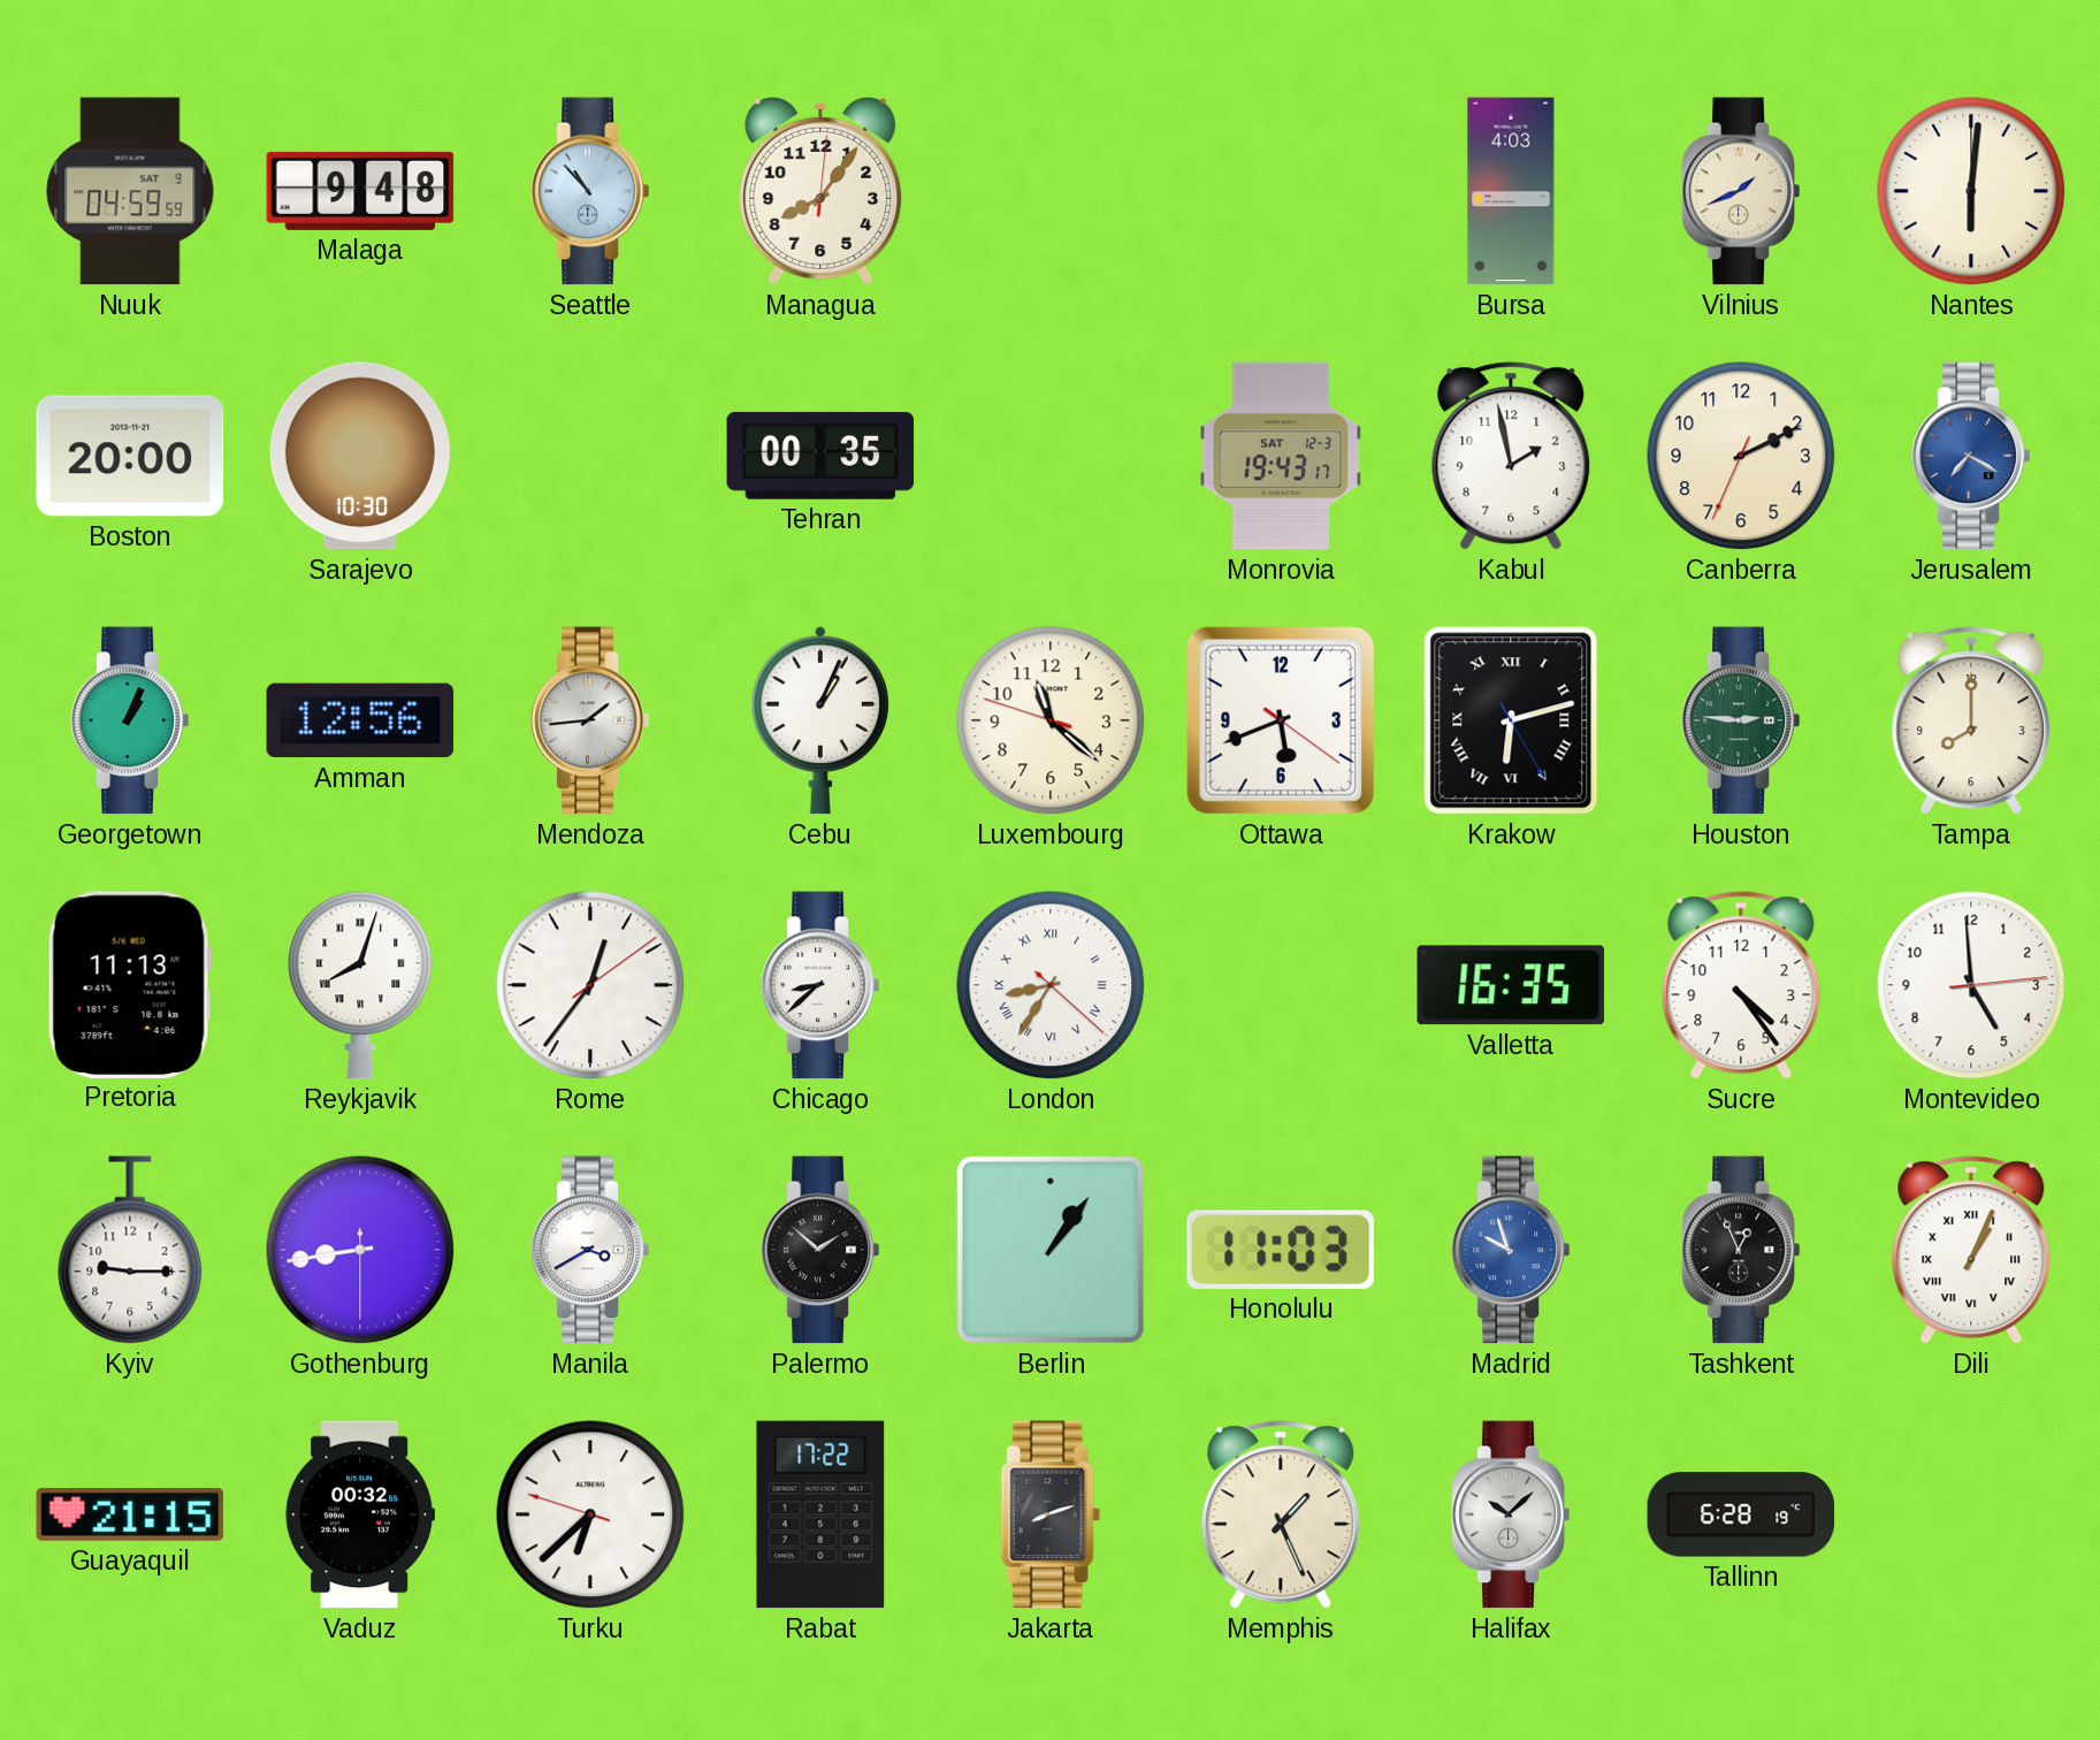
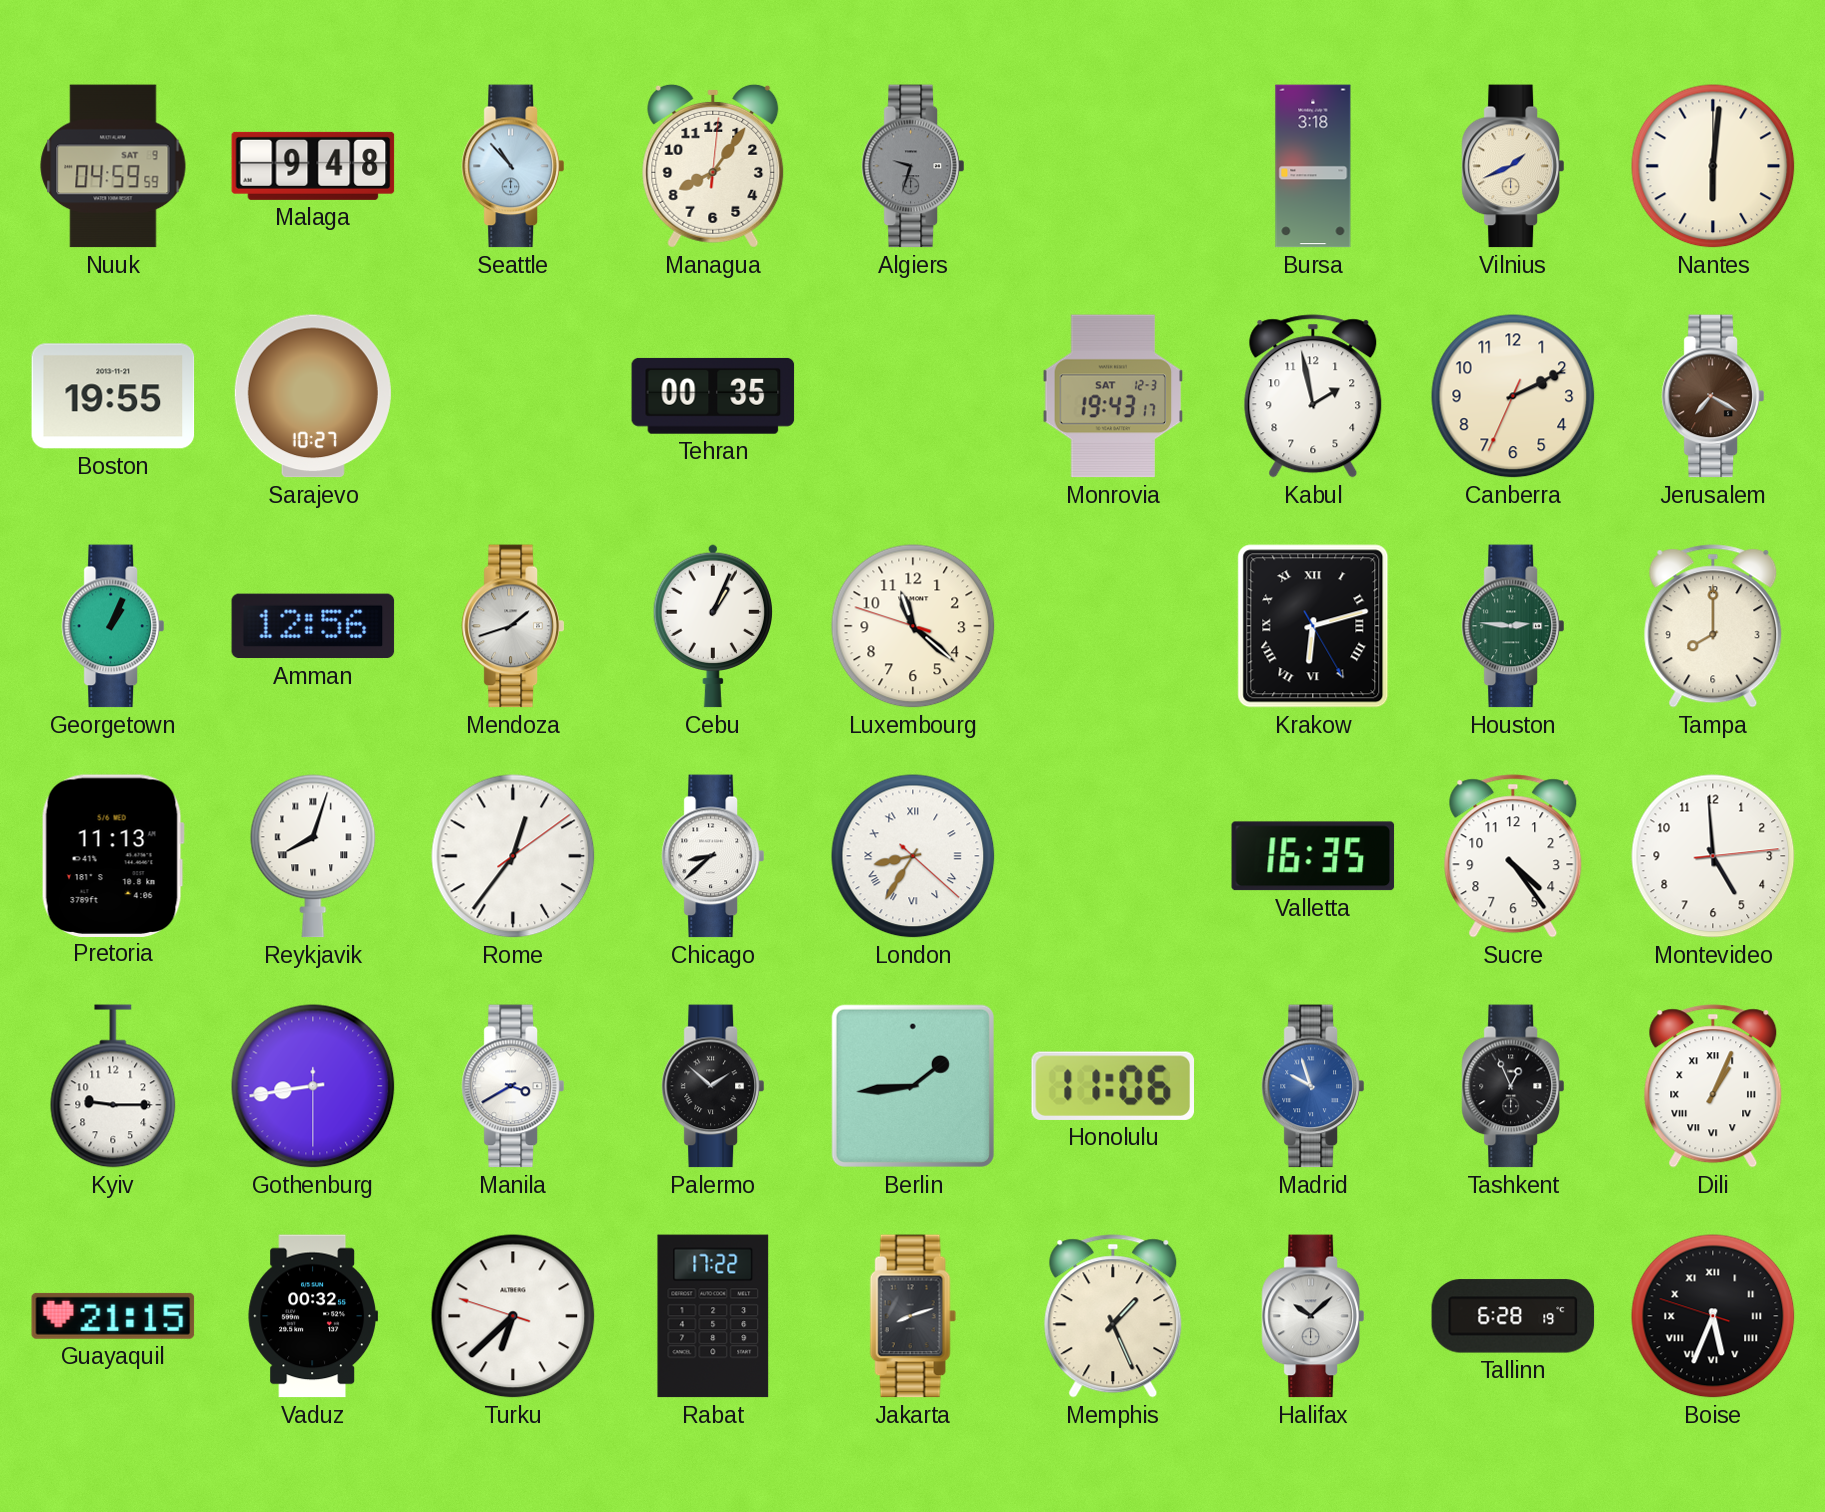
Algiers: none -> 9:33 (913, 166)
Bursa: 4:03 -> 3:18 (1313, 166)
Boston: 20:00 -> 19:55 (113, 396)
Sarajevo: 10:30 -> 10:27 (313, 396)
Jerusalem dial: blue -> brown (1713, 396)
Mendoza: 1:44 -> 1:42 (513, 626)
Ottawa: 5:41 -> none (1281, 720)
Berlin: 1:06 -> 1:44 (913, 1086)
Honolulu: 11:03 -> 11:06 (1112, 1086)
Boise: none -> 5:33 (1713, 1316)
